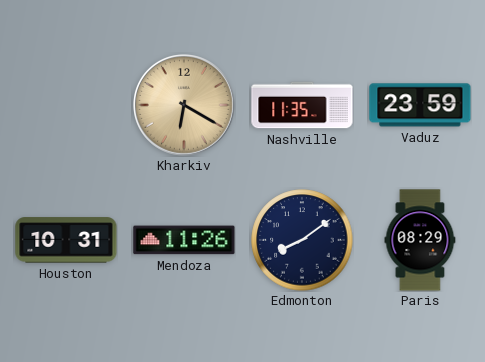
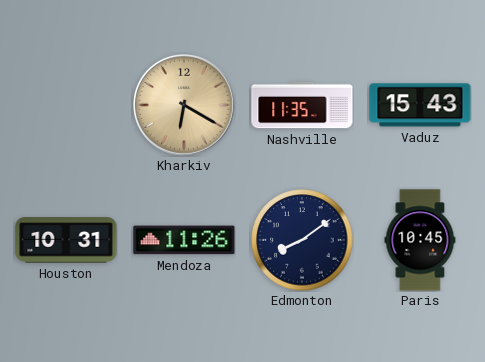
Vaduz: 23:59 -> 15:43 (420, 105)
Paris: 08:29 -> 10:45 (420, 240)
